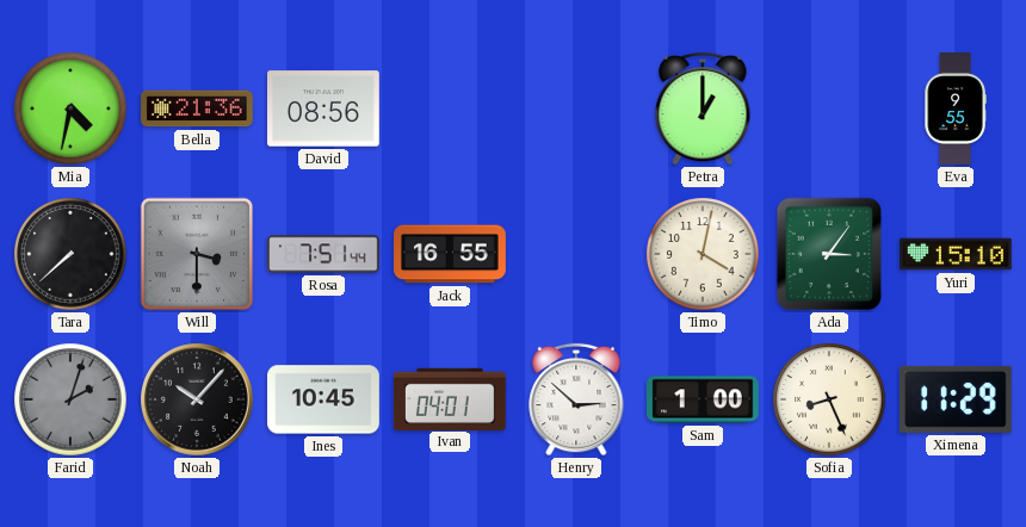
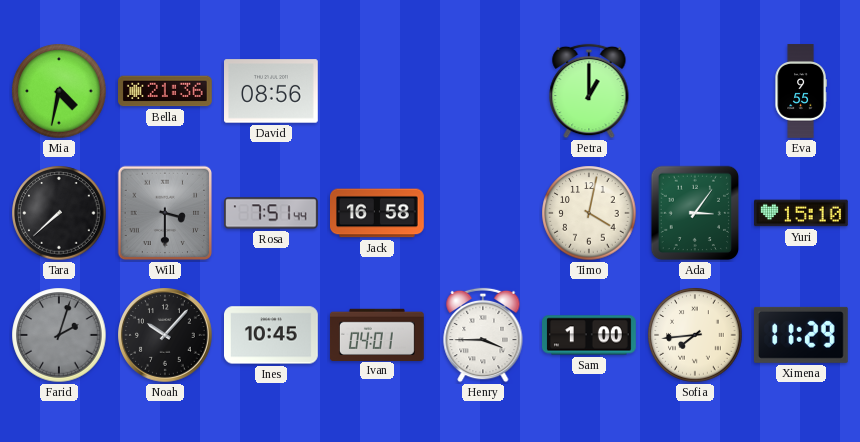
Jack: 16:55 -> 16:58 (378, 213)
Henry: 2:52 -> 3:45 (483, 335)
Sofia: 8:26 -> 7:44 (695, 335)
